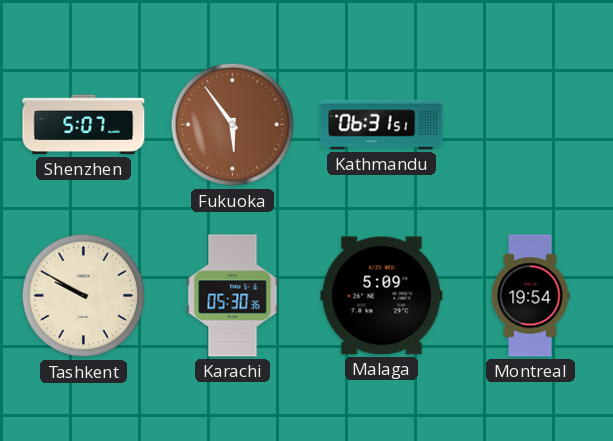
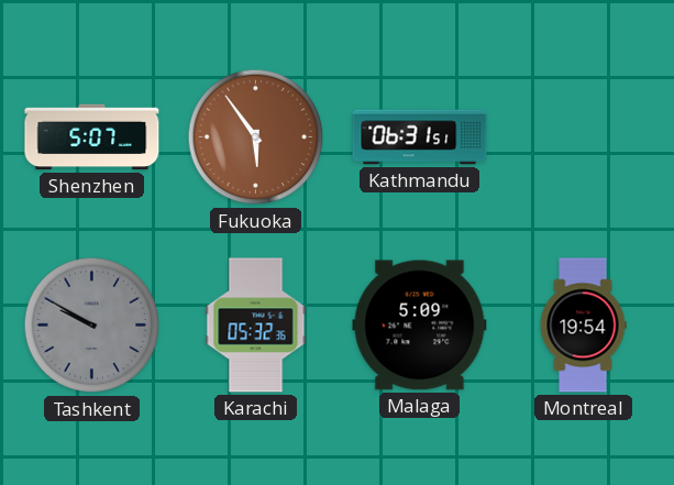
Tashkent dial: cream -> grey (92, 326)
Karachi: 05:30 -> 05:32 (256, 326)
